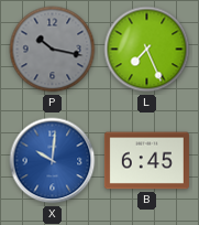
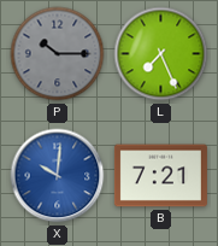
P: 10:17 -> 10:15 (58, 54)
B: 6:45 -> 7:21 (160, 176)
